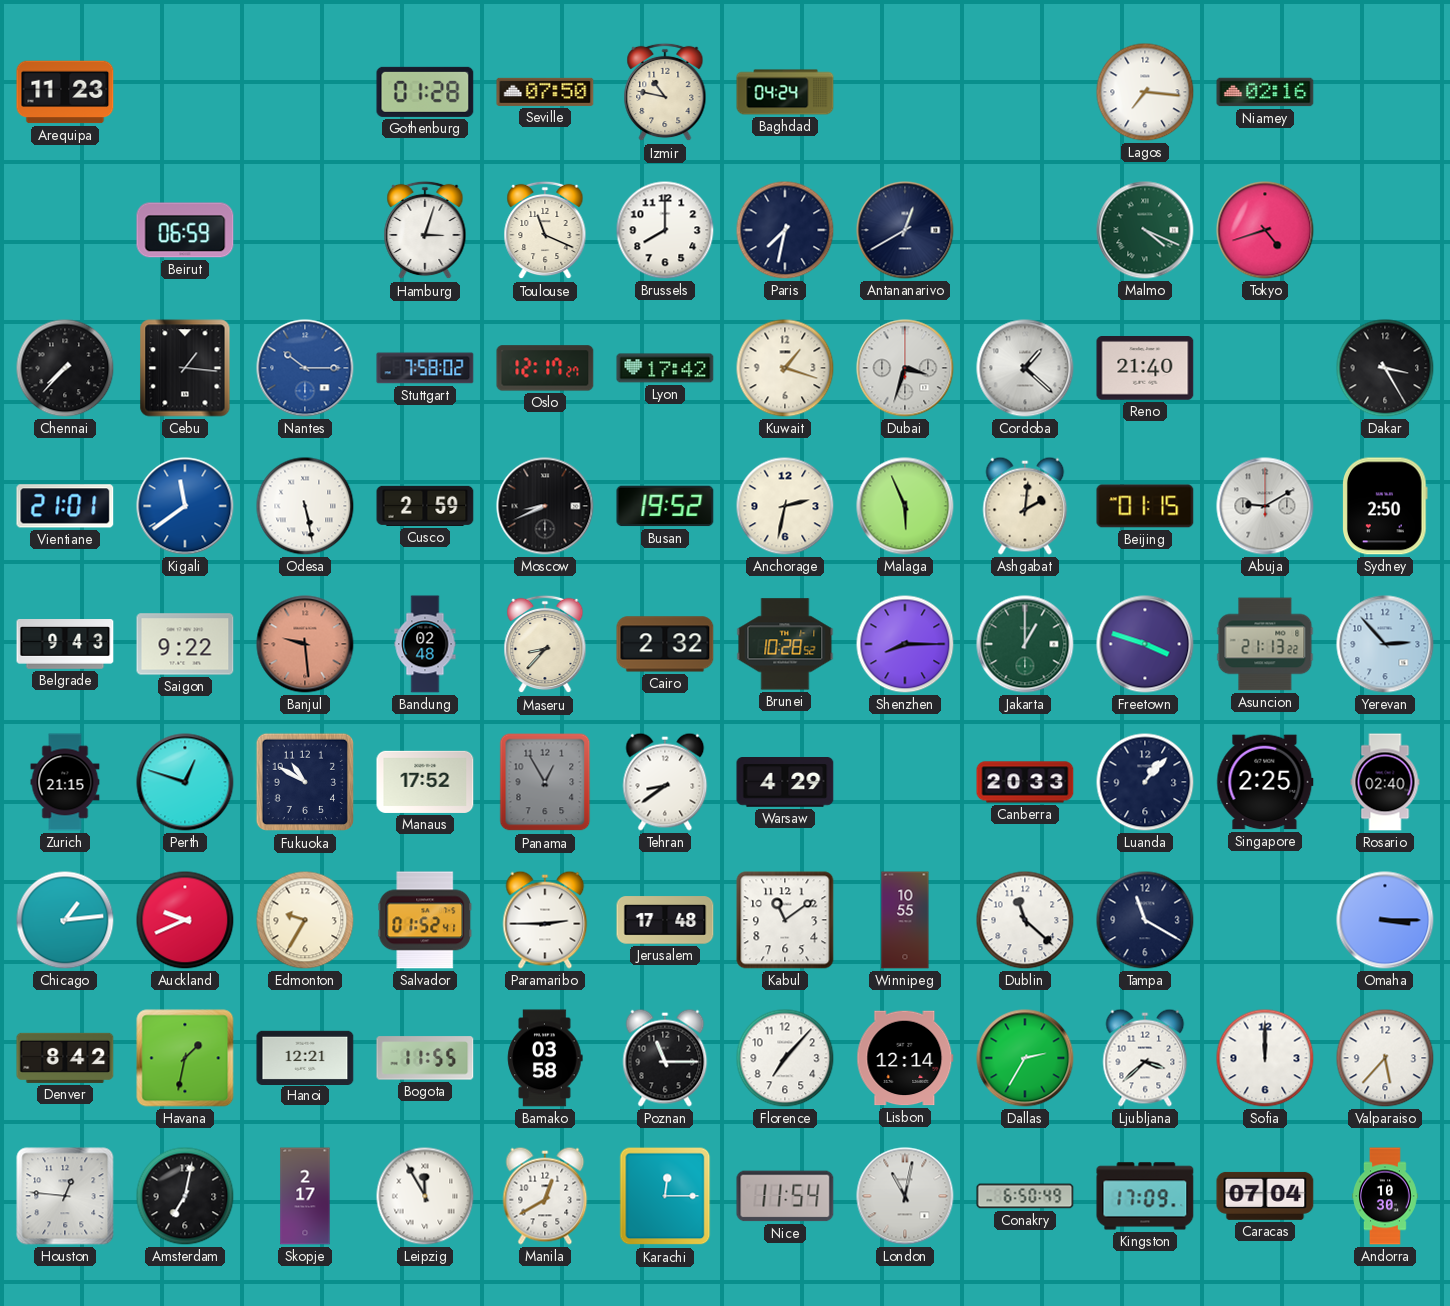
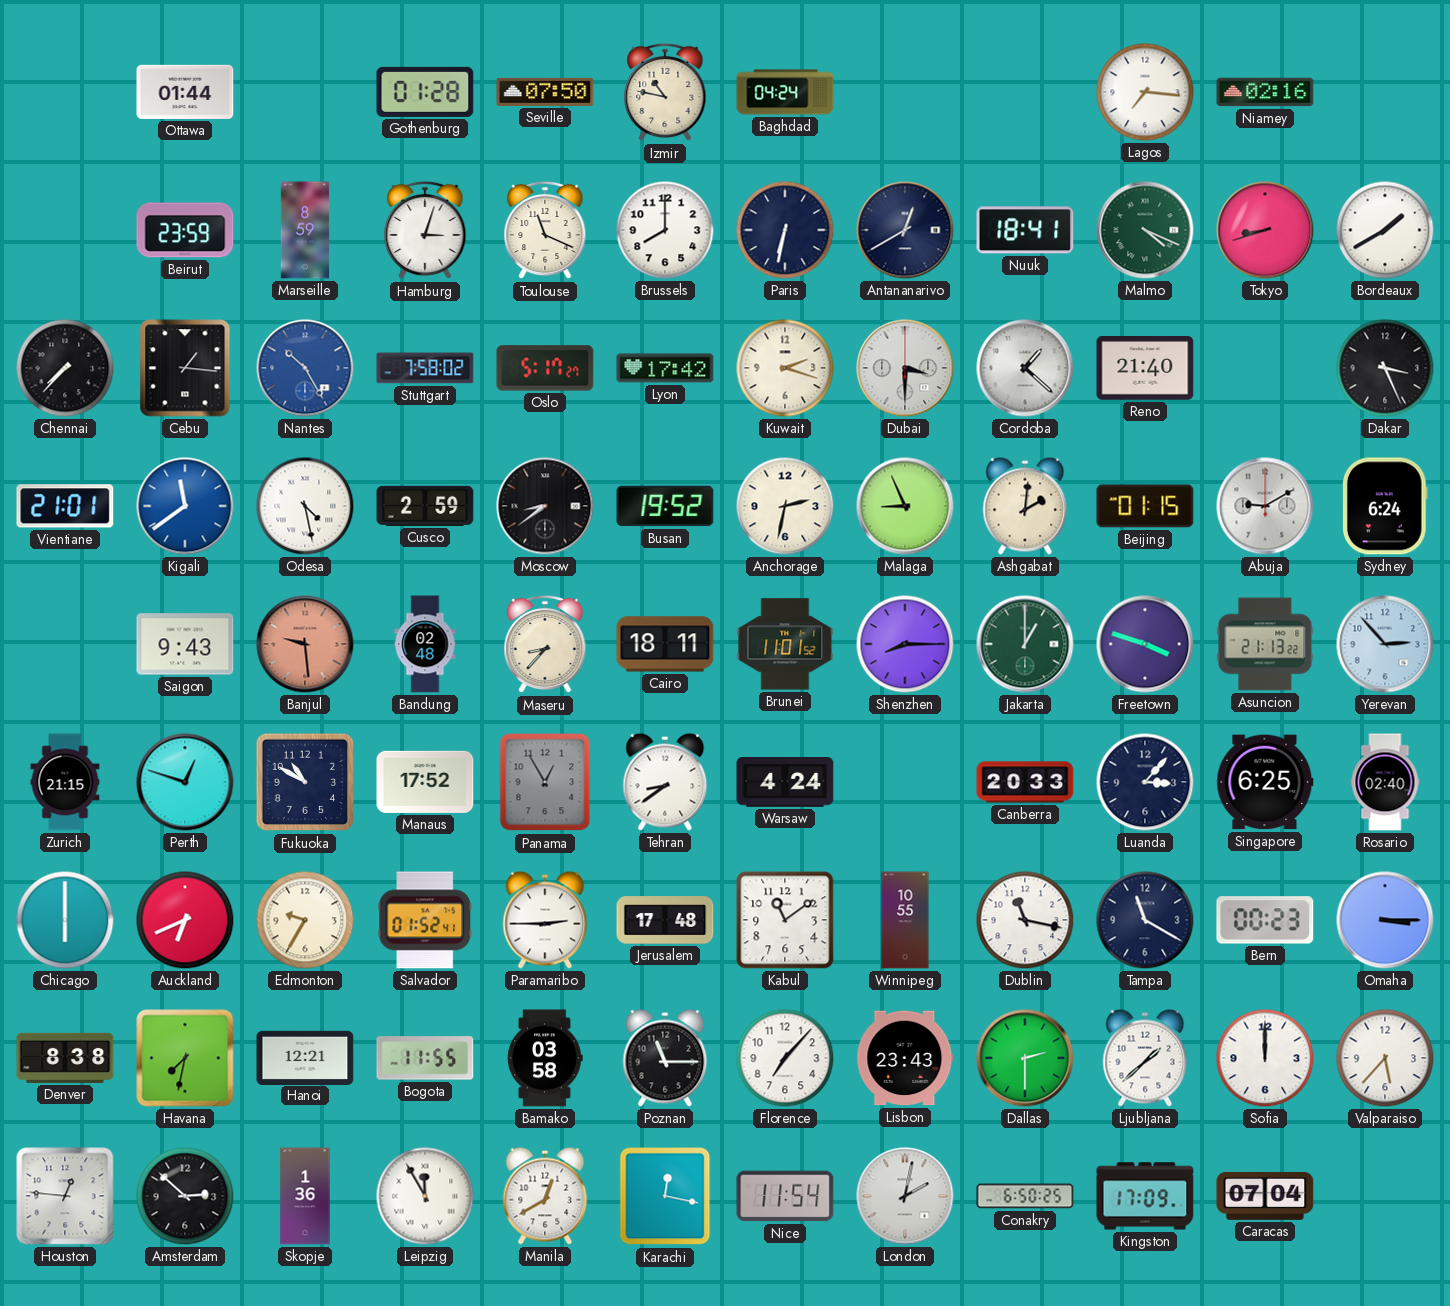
Arequipa: 11:23 -> none (65, 92)
Ottawa: none -> 01:44 (185, 92)
Beirut: 06:59 -> 23:59 (185, 230)
Marseille: none -> 8:59 (305, 230)
Paris: 7:32 -> 6:32 (785, 230)
Nuuk: none -> 18:41 (1025, 230)
Tokyo: 4:42 -> 8:42 (1265, 230)
Bordeaux: none -> 1:40 (1385, 230)
Nantes: 10:15 -> 10:25 (305, 368)
Oslo: 12:17 -> 5:17 (545, 368)
Kuwait: 1:18 -> 2:18 (785, 368)
Dubai: 3:33 -> 3:30 (905, 368)
Dakar: 3:25 -> 3:26 (1385, 368)
Odesa: 5:28 -> 4:28 (305, 506)
Moscow: 8:41 -> 8:39 (545, 506)
Malaga: 5:56 -> 8:56 (905, 506)
Sydney: 2:50 -> 6:24 (1386, 506)
Belgrade: 9:43 -> none (65, 645)
Saigon: 9:22 -> 9:43 (185, 644)
Cairo: 2:32 -> 18:11 (665, 644)
Brunei: 10:28 -> 11:01 (785, 644)
Warsaw: 4:29 -> 4:24 (785, 782)
Luanda: 1:07 -> 3:07 (1145, 782)
Singapore: 2:25 -> 6:25 (1265, 782)
Chicago: 1:14 -> 6:00 (65, 920)
Auckland: 9:41 -> 6:41 (185, 920)
Dublin: 11:22 -> 11:17 (1025, 920)
Bern: none -> 00:23 (1265, 920)
Denver: 8:42 -> 8:38 (65, 1058)
Havana: 1:32 -> 7:32 (185, 1058)
Lisbon: 12:14 -> 23:43 (905, 1058)
Dallas: 2:35 -> 2:30 (1025, 1058)
Ljubljana: 3:38 -> 1:38 (1145, 1058)
Amsterdam: 7:02 -> 2:52 (185, 1196)
Skopje: 2:17 -> 1:36 (305, 1196)
Karachi: 12:15 -> 12:17 (665, 1196)
London: 11:02 -> 2:02 (905, 1196)
Conakry: 6:50:49 -> 6:50:25 (1025, 1196)
Andorra: 10:30 -> none (1386, 1196)
